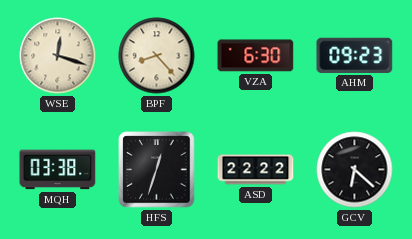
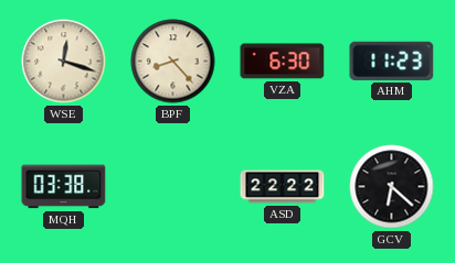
AHM: 09:23 -> 11:23 (392, 61)
HFS: 12:33 -> none (157, 170)
